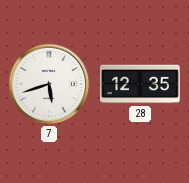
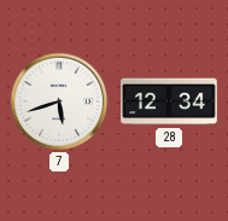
28: 12:35 -> 12:34 (169, 101)
